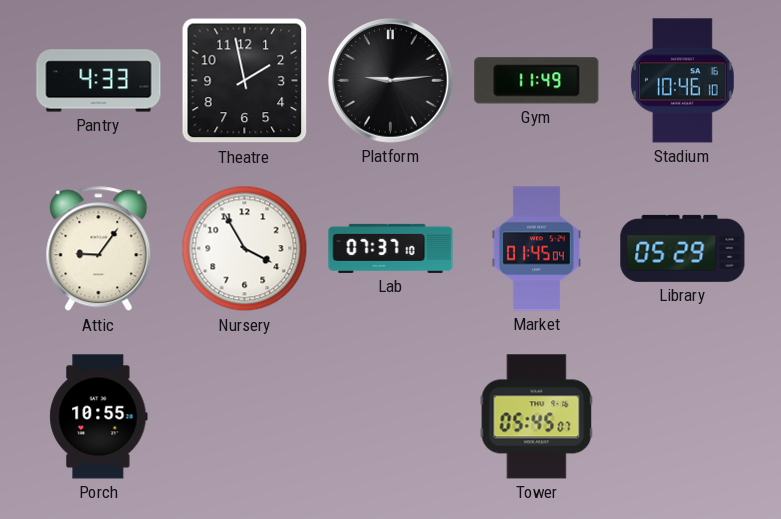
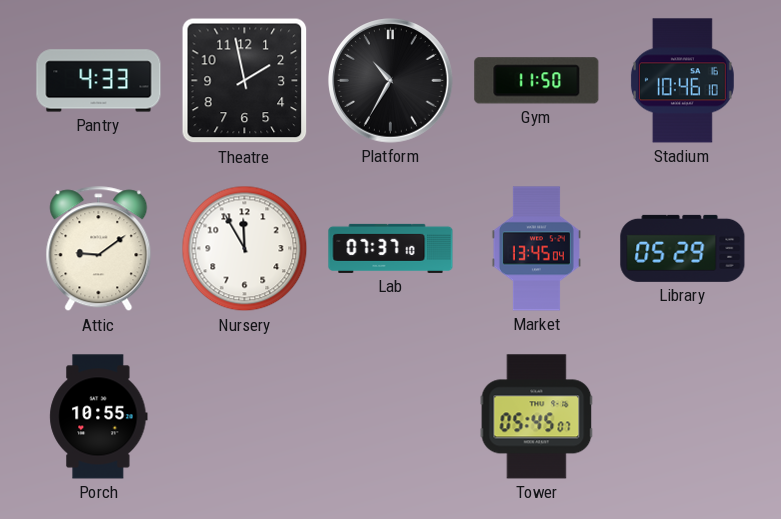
Platform: 9:14 -> 10:35 (391, 81)
Gym: 11:49 -> 11:50 (537, 81)
Attic: 9:06 -> 9:09 (99, 249)
Nursery: 3:55 -> 11:55 (245, 249)
Market: 01:45 -> 13:45 (536, 249)
